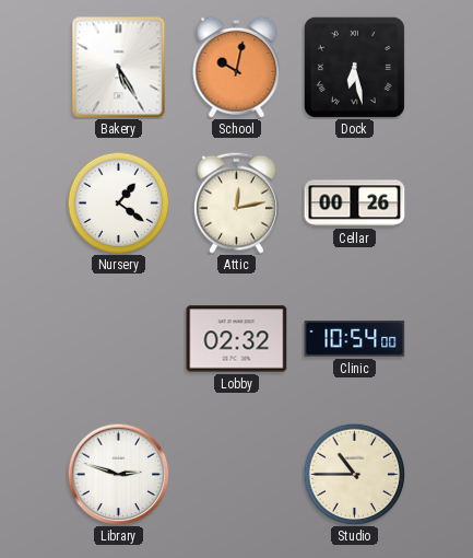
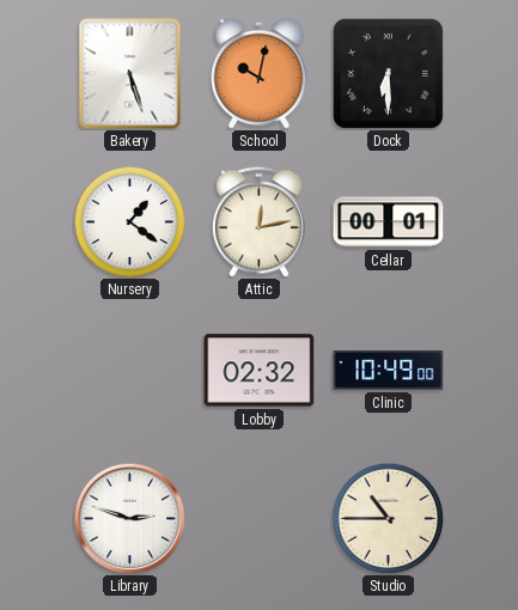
Bakery: 5:25 -> 5:27 (130, 74)
Dock: 6:28 -> 6:30 (388, 73)
Cellar: 00:26 -> 00:01 (389, 222)
Clinic: 10:54 -> 10:49 (389, 371)
